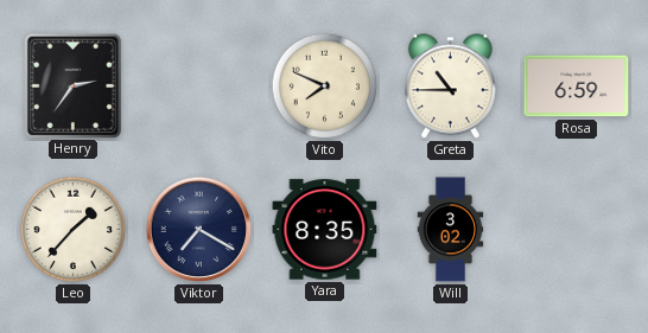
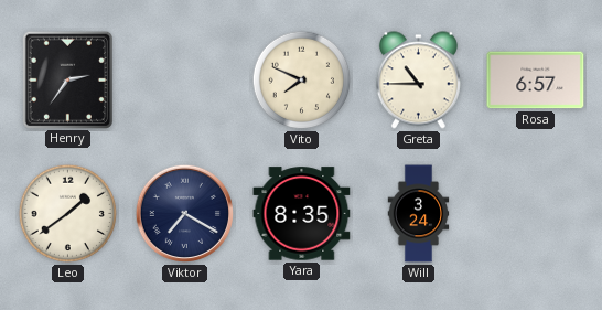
Rosa: 6:59 -> 6:57 (536, 81)
Leo: 1:37 -> 1:39 (68, 214)
Will: 3:02 -> 3:24 (419, 214)
